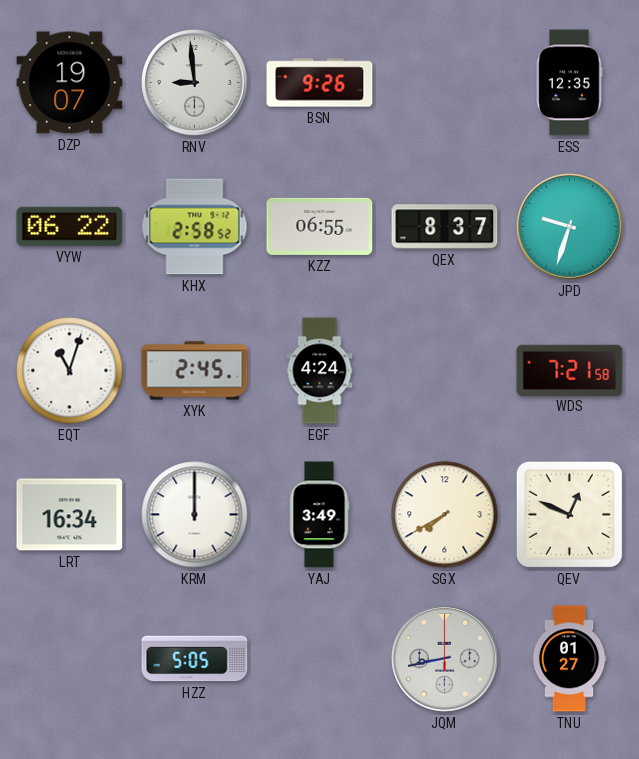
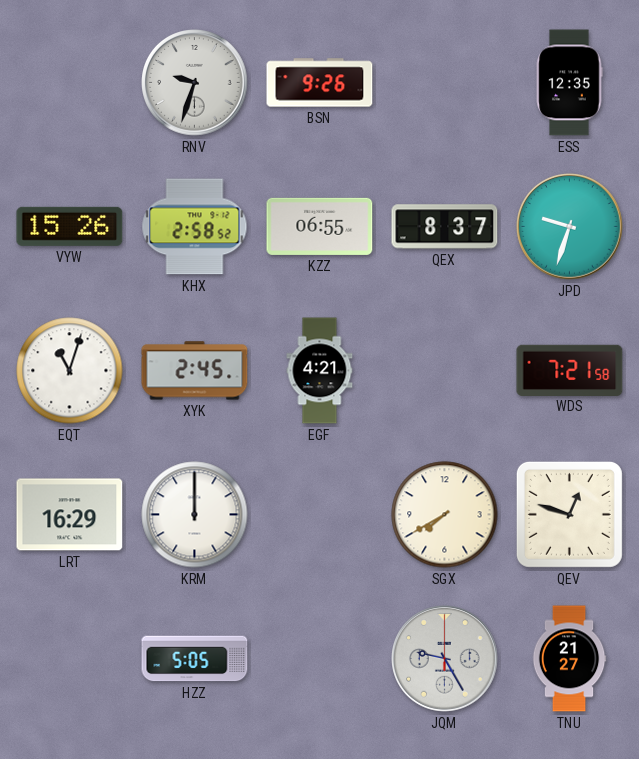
DZP: 19:07 -> none (70, 83)
RNV: 8:59 -> 9:33 (195, 83)
VYW: 06:22 -> 15:26 (70, 226)
EGF: 4:24 -> 4:21 (320, 371)
LRT: 16:34 -> 16:29 (70, 515)
YAJ: 3:49 -> none (319, 515)
QEV: 12:49 -> 12:48 (569, 514)
JQM: 8:43 -> 9:25 (445, 659)
TNU: 01:27 -> 21:27 (569, 659)
